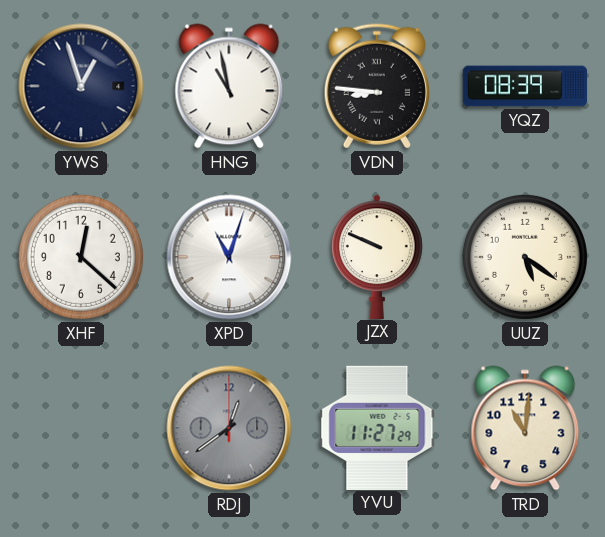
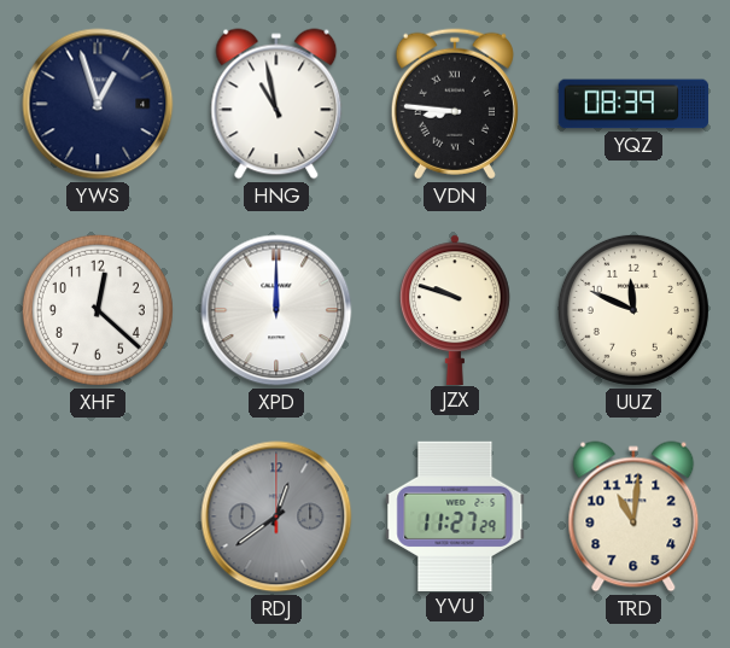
XPD: 11:03 -> 12:00 (276, 310)
JZX: 9:49 -> 9:48 (455, 309)
UUZ: 5:21 -> 11:49 (633, 310)
